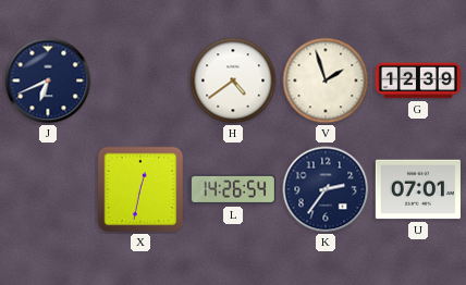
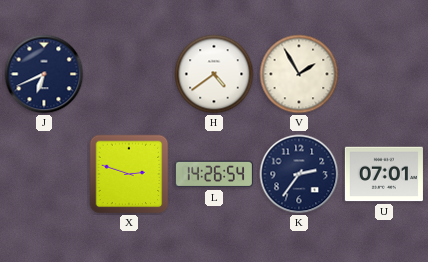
V: 1:57 -> 1:55 (299, 74)
G: 12:39 -> none (418, 80)
X: 12:32 -> 2:48 (129, 174)
